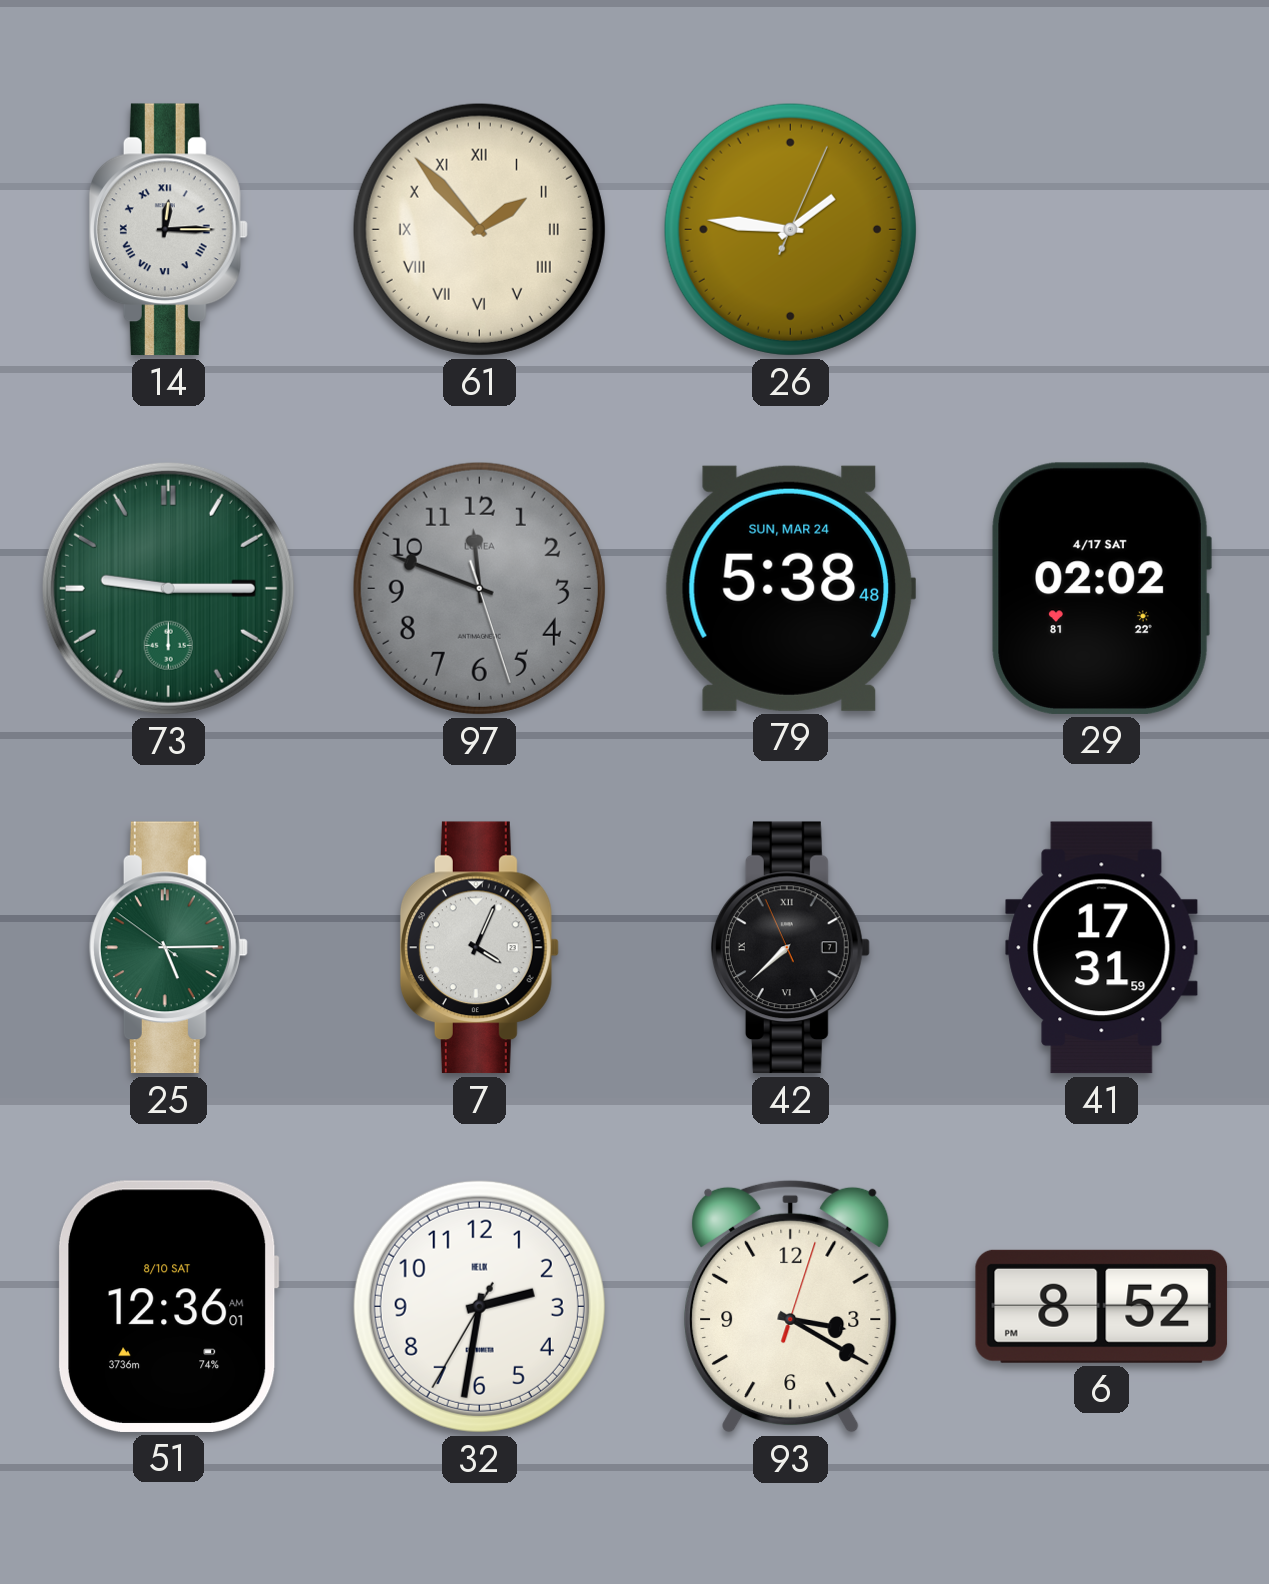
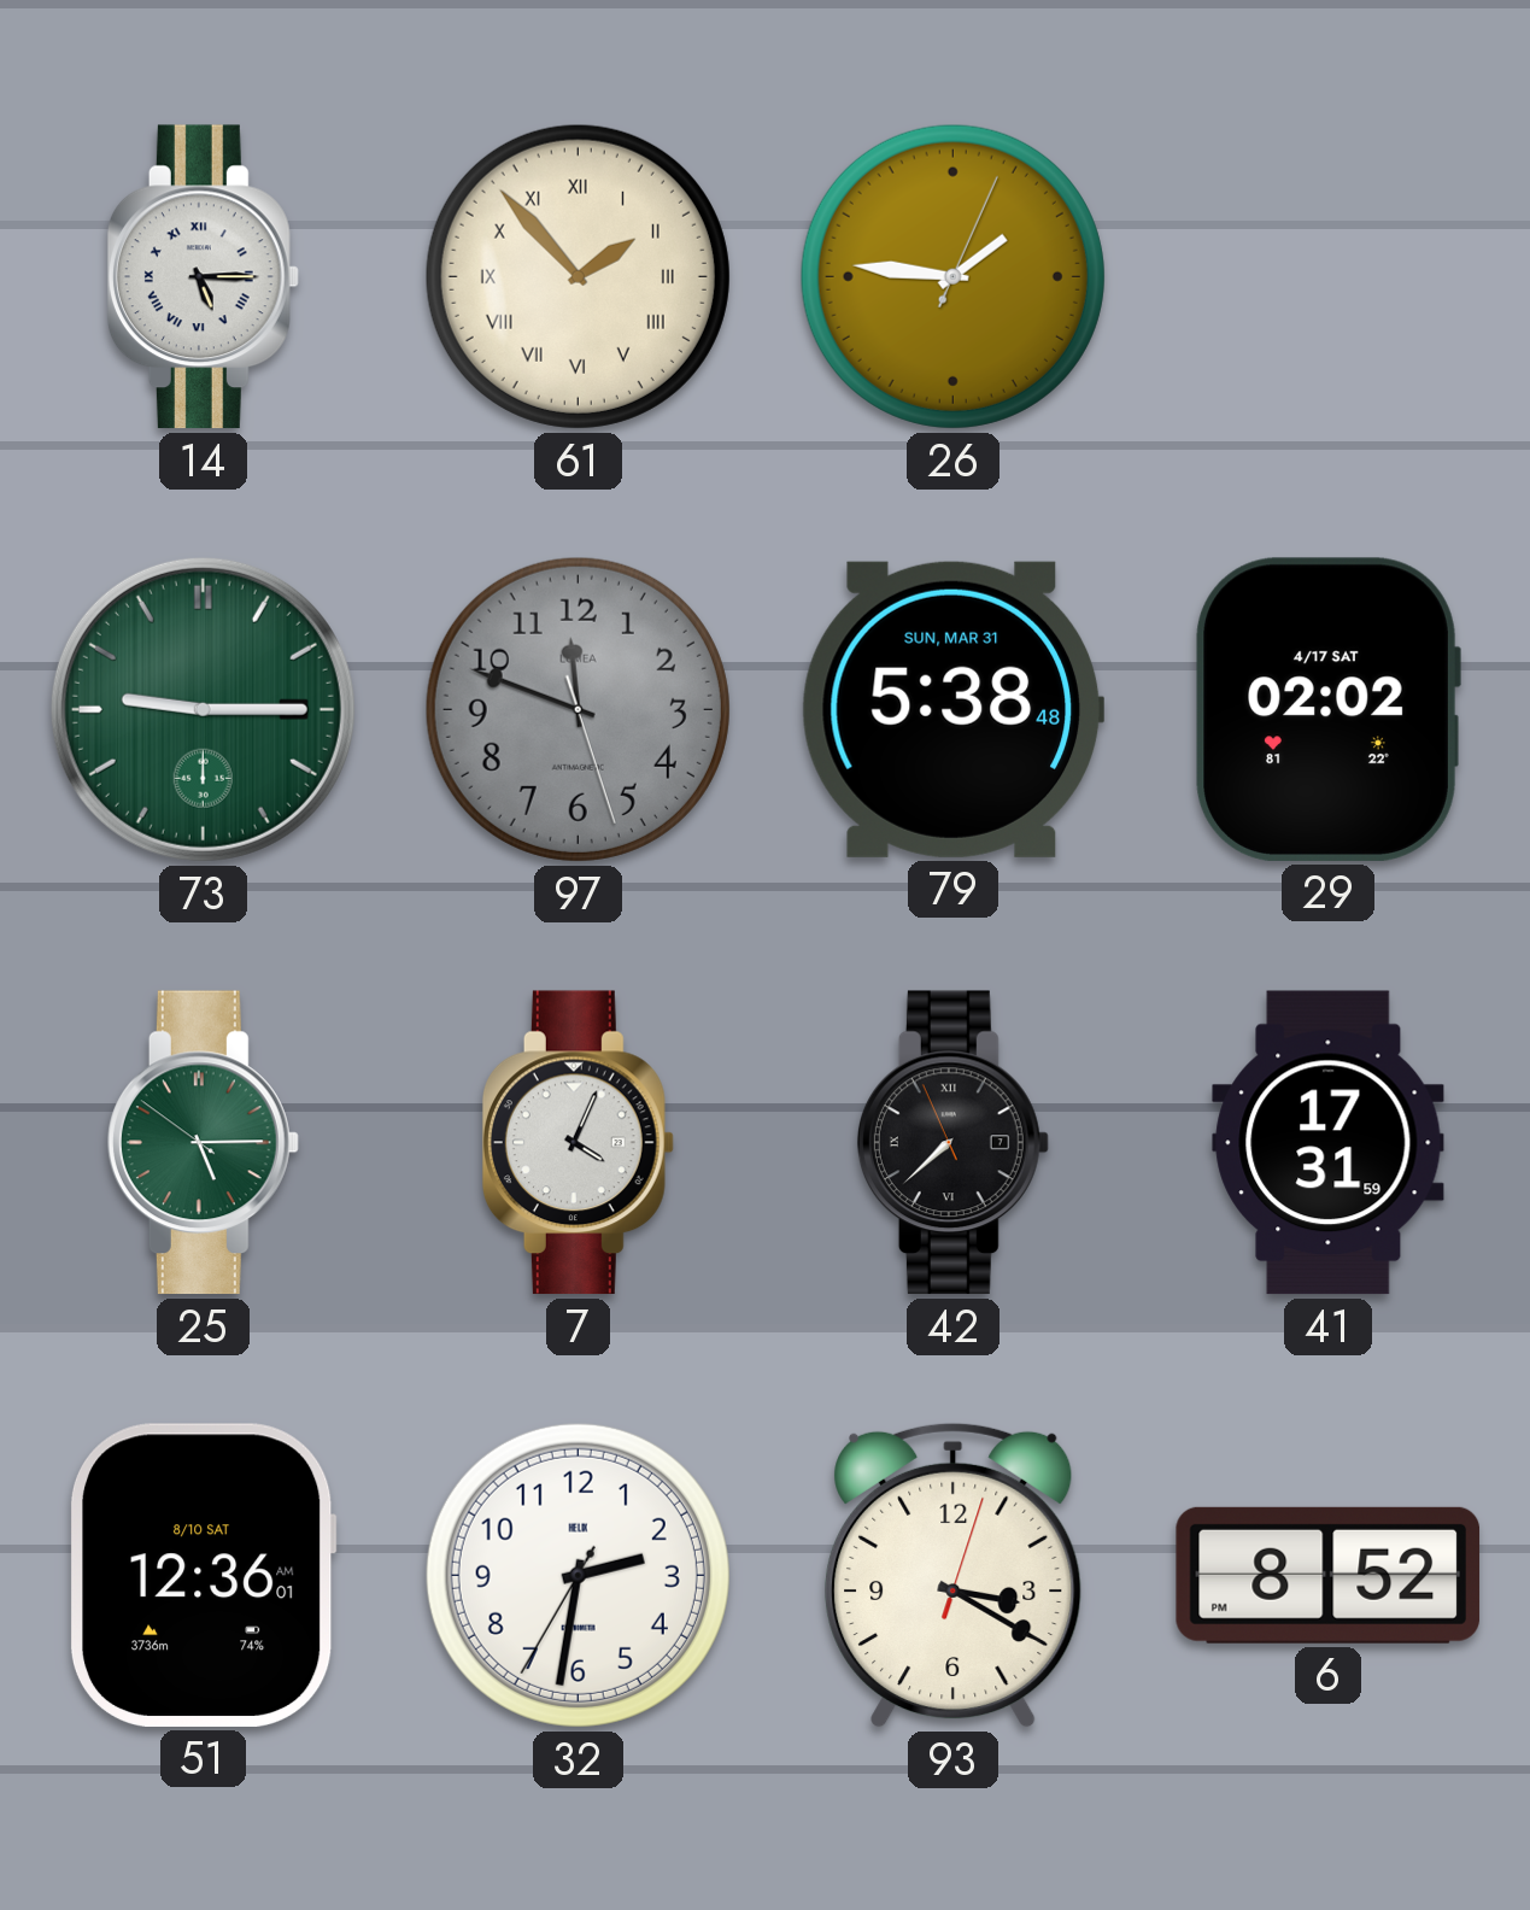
14: 12:15 -> 5:15 (203, 277)
79 date: SUN, MAR 24 -> SUN, MAR 31 (951, 709)
